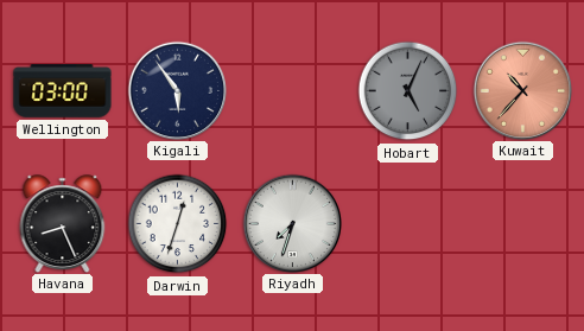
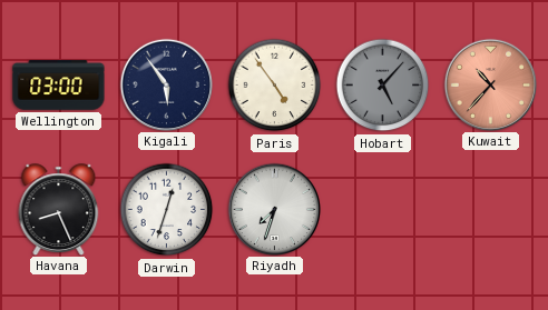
Paris: none -> 4:54 (275, 86)
Hobart: 5:04 -> 5:07 (383, 86)
